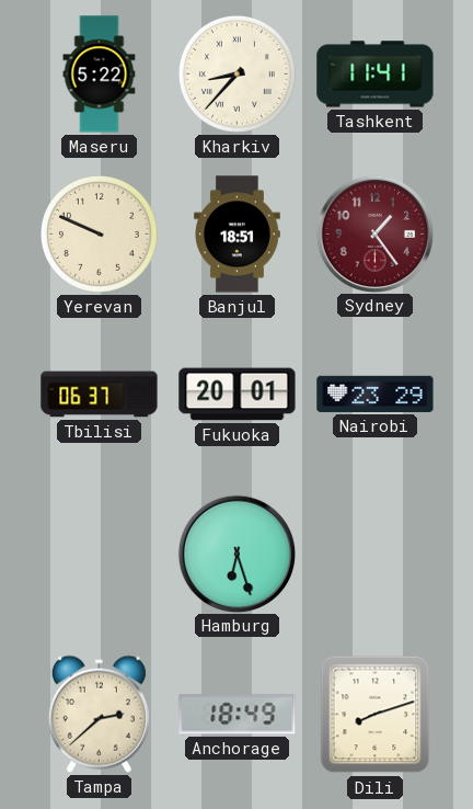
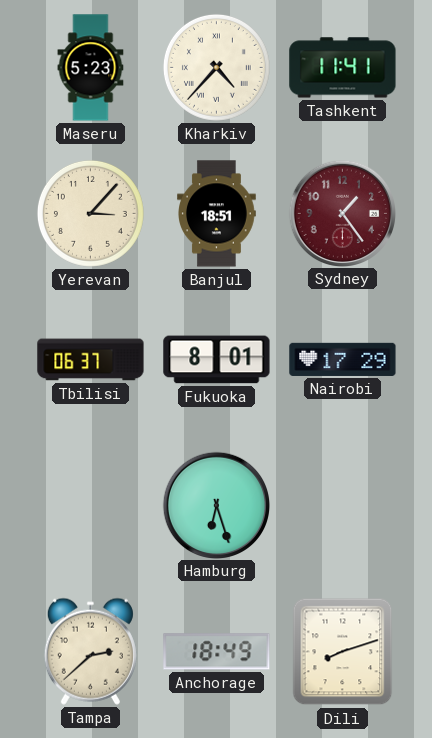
Maseru: 5:22 -> 5:23 (91, 68)
Kharkiv: 8:37 -> 4:37 (216, 67)
Yerevan: 9:49 -> 3:07 (90, 213)
Fukuoka: 20:01 -> 8:01 (217, 360)
Nairobi: 23:29 -> 17:29 (343, 359)
